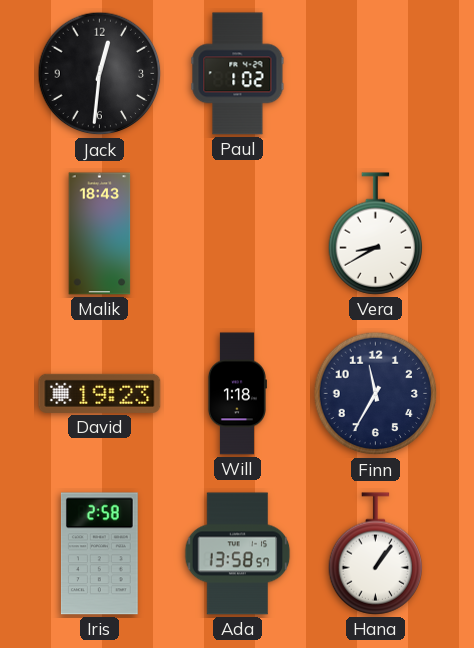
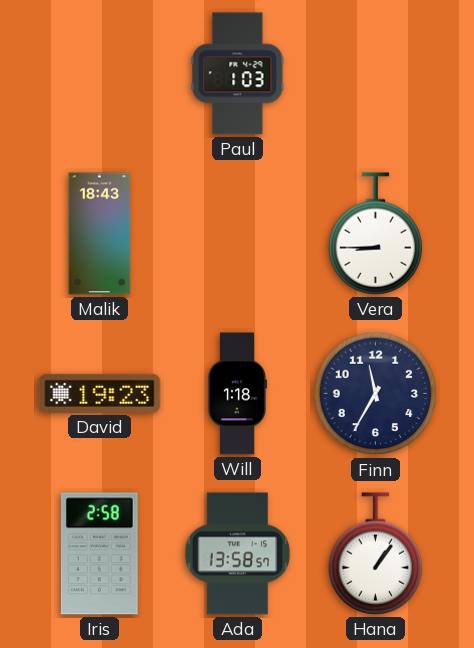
Jack: 12:31 -> none (100, 74)
Paul: 1:02 -> 1:03 (238, 74)
Vera: 8:40 -> 8:45 (376, 234)
